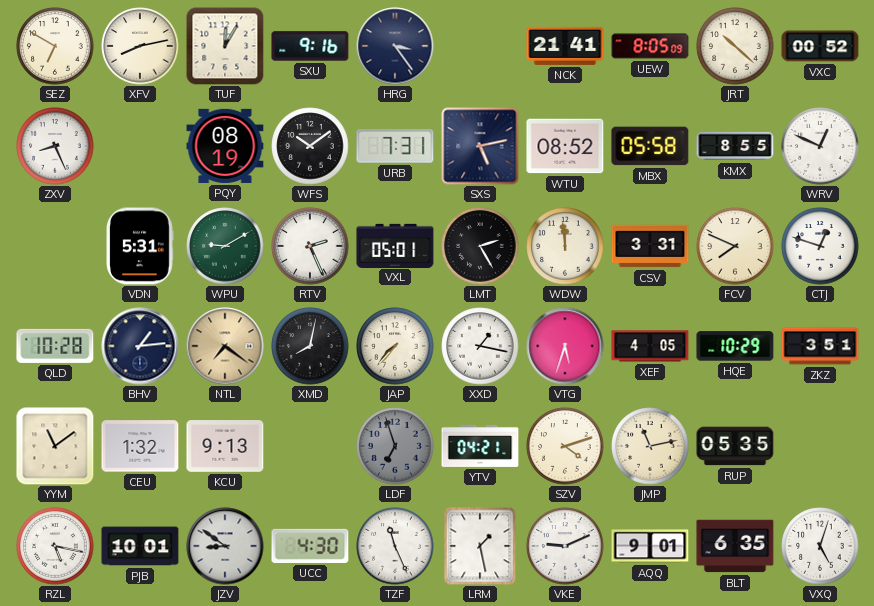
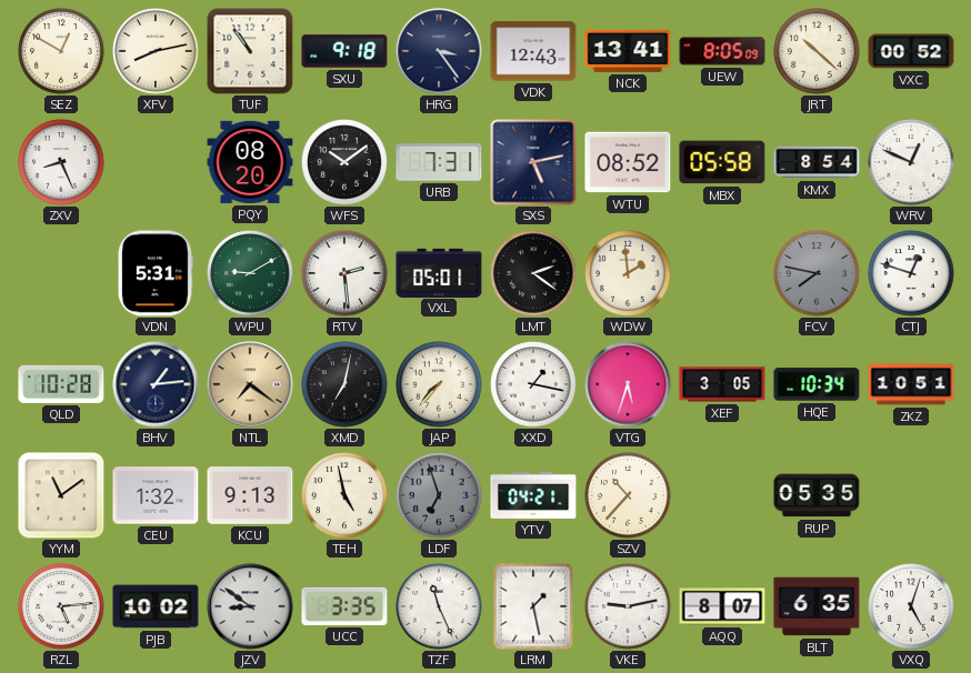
SEZ: 6:50 -> 12:50 (61, 51)
TUF: 12:05 -> 10:54 (250, 51)
SXU: 9:16 -> 9:18 (344, 51)
VDK: none -> 12:43 (533, 51)
NCK: 21:41 -> 13:41 (628, 51)
PQY: 08:19 -> 08:20 (250, 162)
KMX: 8:55 -> 8:54 (817, 162)
RTV: 2:26 -> 2:29 (344, 273)
LMT: 2:25 -> 2:21 (533, 273)
WDW: 11:59 -> 1:59 (628, 273)
CSV: 3:31 -> none (650, 246)
FCV: 7:49 -> 7:47 (817, 273)
FCV dial: cream -> grey (817, 273)
XMD: 8:02 -> 7:02 (344, 384)
XEF: 4:05 -> 3:05 (722, 384)
HQE: 10:29 -> 10:34 (817, 384)
ZKZ: 3:51 -> 10:51 (911, 384)
TEH: none -> 4:58 (344, 495)
SZV: 4:12 -> 10:37 (628, 495)
JMP: 11:13 -> none (650, 446)
RZL: 5:17 -> 5:14 (61, 606)
PJB: 10:01 -> 10:02 (156, 606)
UCC: 4:30 -> 3:35 (344, 606)
VKE: 9:11 -> 9:13 (628, 606)
AQQ: 9:01 -> 8:07 (722, 606)
